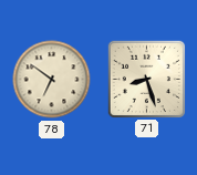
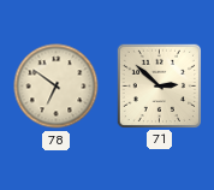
71: 8:27 -> 2:52 (159, 85)
